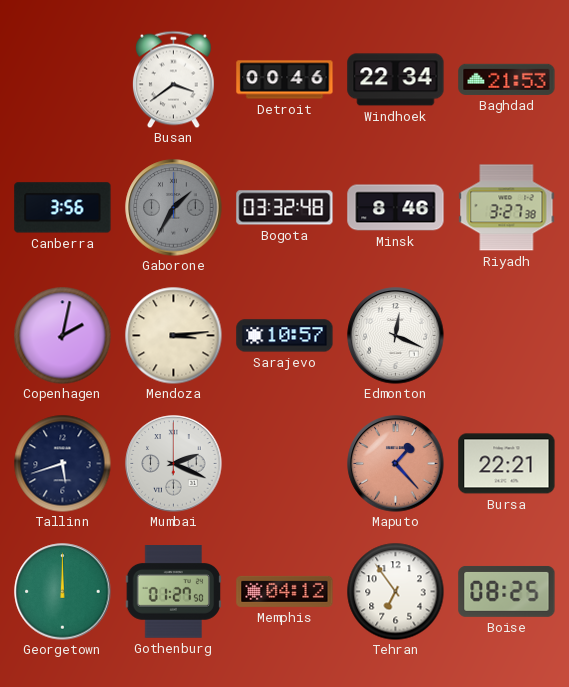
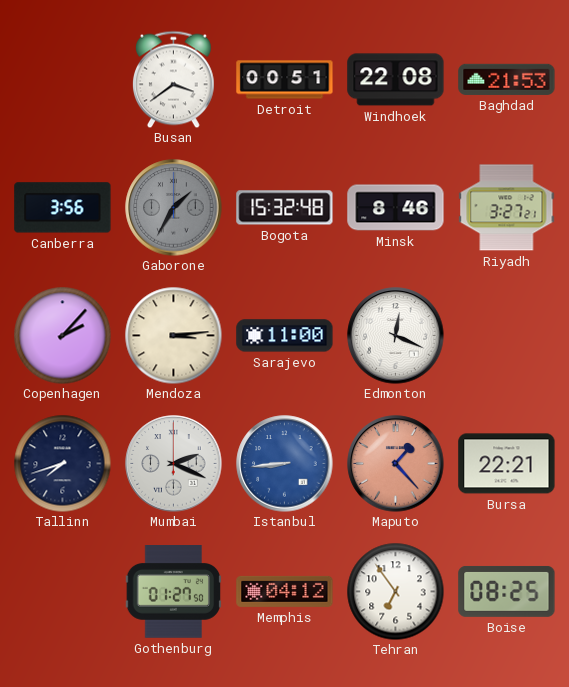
Detroit: 00:46 -> 00:51 (285, 80)
Windhoek: 22:34 -> 22:08 (396, 80)
Bogota: 03:32 -> 15:32 (285, 208)
Riyadh: 3:27:38 -> 3:27:21 (507, 208)
Copenhagen: 2:02 -> 2:07 (62, 335)
Sarajevo: 10:57 -> 11:00 (285, 336)
Tallinn: 5:42 -> 7:42 (62, 463)
Istanbul: none -> 8:44 (285, 464)
Georgetown: 12:00 -> none (63, 592)
